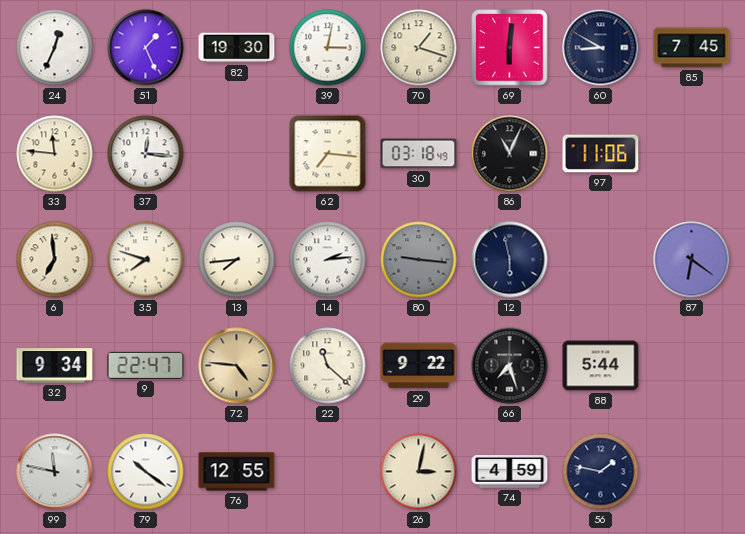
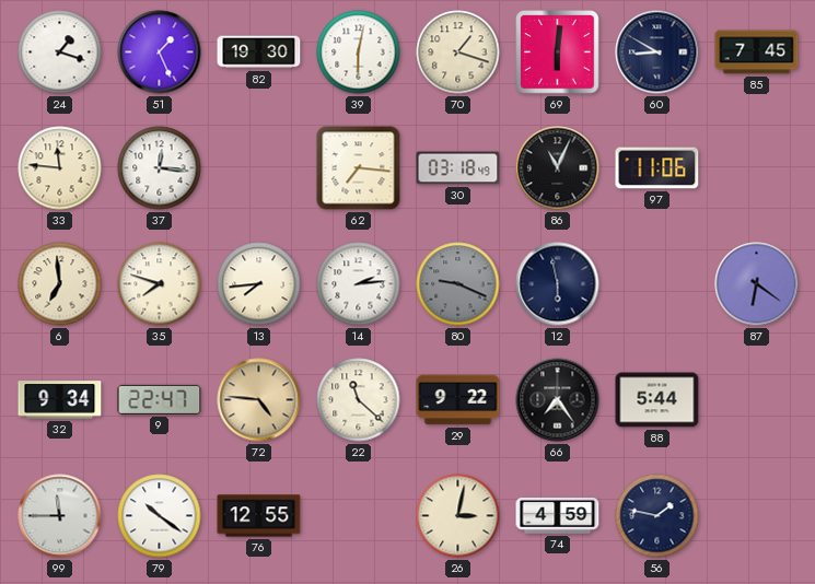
24: 12:34 -> 1:18 (60, 52)
39: 3:02 -> 6:02 (359, 52)
80: 9:16 -> 9:19 (458, 284)
66: 7:27 -> 7:24 (558, 400)
99: 11:47 -> 11:45 (60, 516)
